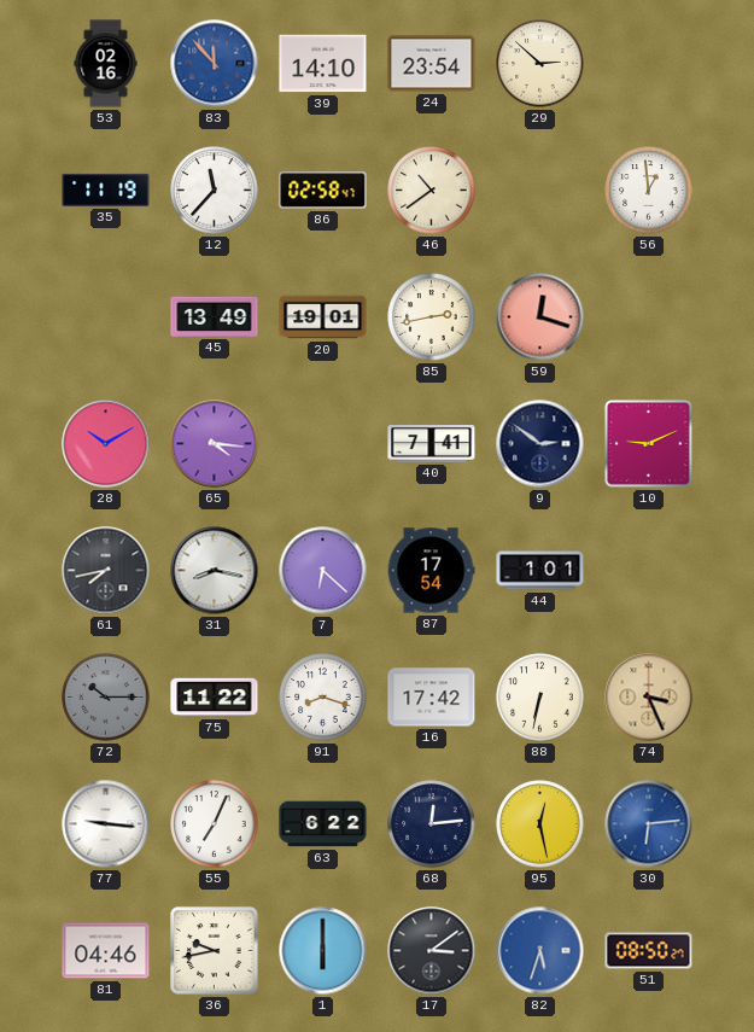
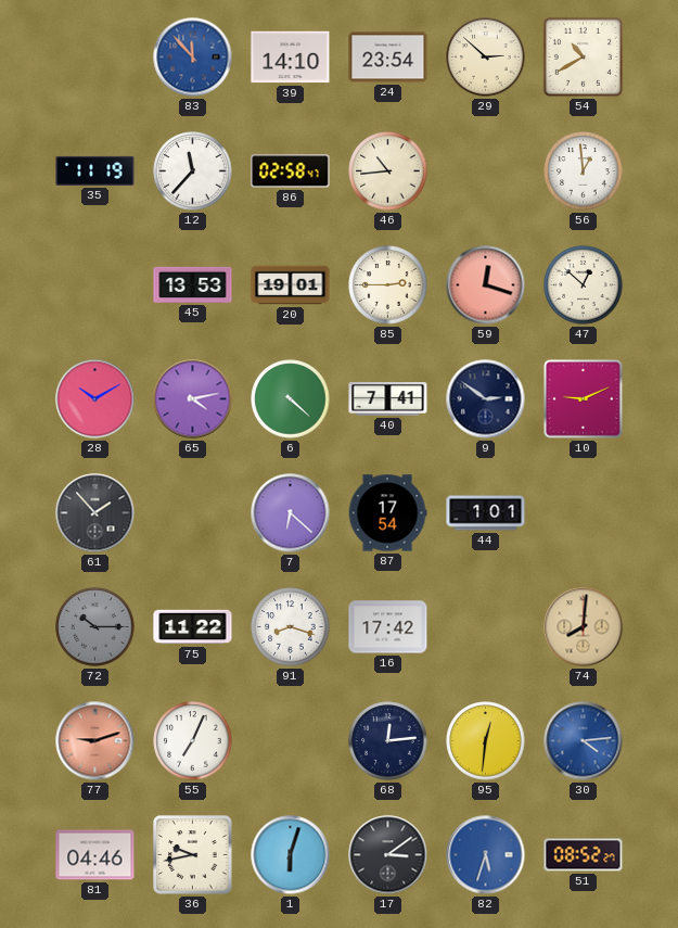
53: 02:16 -> none (106, 64)
54: none -> 10:40 (583, 56)
46: 10:39 -> 10:44 (388, 171)
45: 13:49 -> 13:53 (193, 284)
85: 2:43 -> 2:45 (388, 285)
47: none -> 12:52 (584, 285)
65: 4:16 -> 4:13 (193, 399)
6: none -> 4:22 (291, 399)
61: 7:43 -> 1:53 (95, 513)
31: 8:17 -> none (215, 571)
88: 6:32 -> none (540, 698)
74: 3:26 -> 8:01 (584, 627)
77: 9:16 -> 9:12 (95, 741)
77 dial: white -> salmon (95, 741)
63: 6:22 -> none (323, 824)
95: 12:28 -> 12:31 (486, 741)
30: 6:14 -> 4:14 (584, 741)
1: 6:00 -> 6:03 (291, 855)
51: 08:50 -> 08:52 (584, 855)
